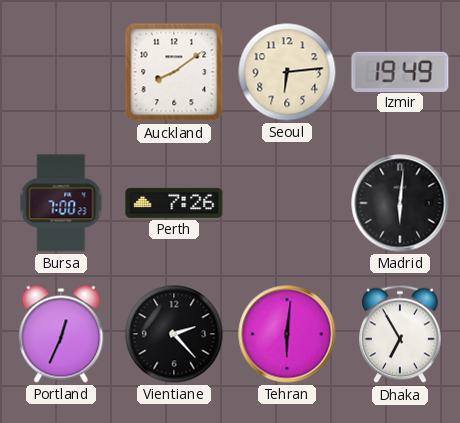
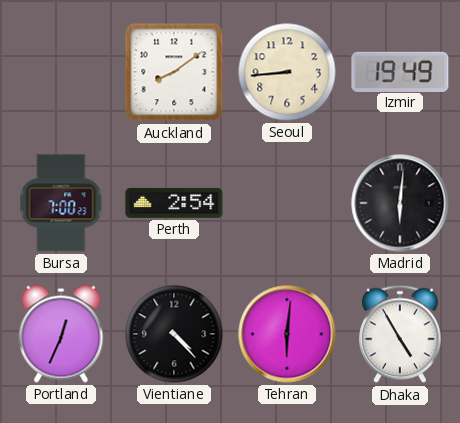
Seoul: 6:14 -> 8:44 (287, 72)
Perth: 7:26 -> 2:54 (174, 203)
Vientiane: 2:23 -> 4:23 (174, 334)
Dhaka: 6:55 -> 4:55 (400, 334)
